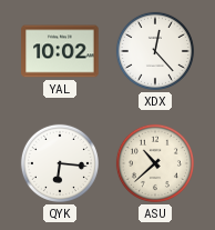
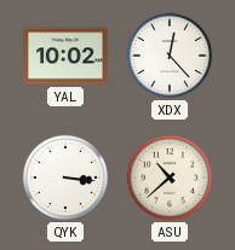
QYK: 6:16 -> 3:16 (65, 178)
